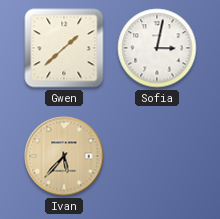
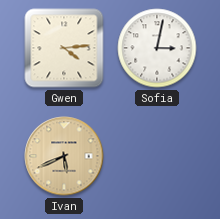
Gwen: 1:38 -> 4:14 (64, 48)
Ivan: 5:37 -> 5:41 (64, 156)
